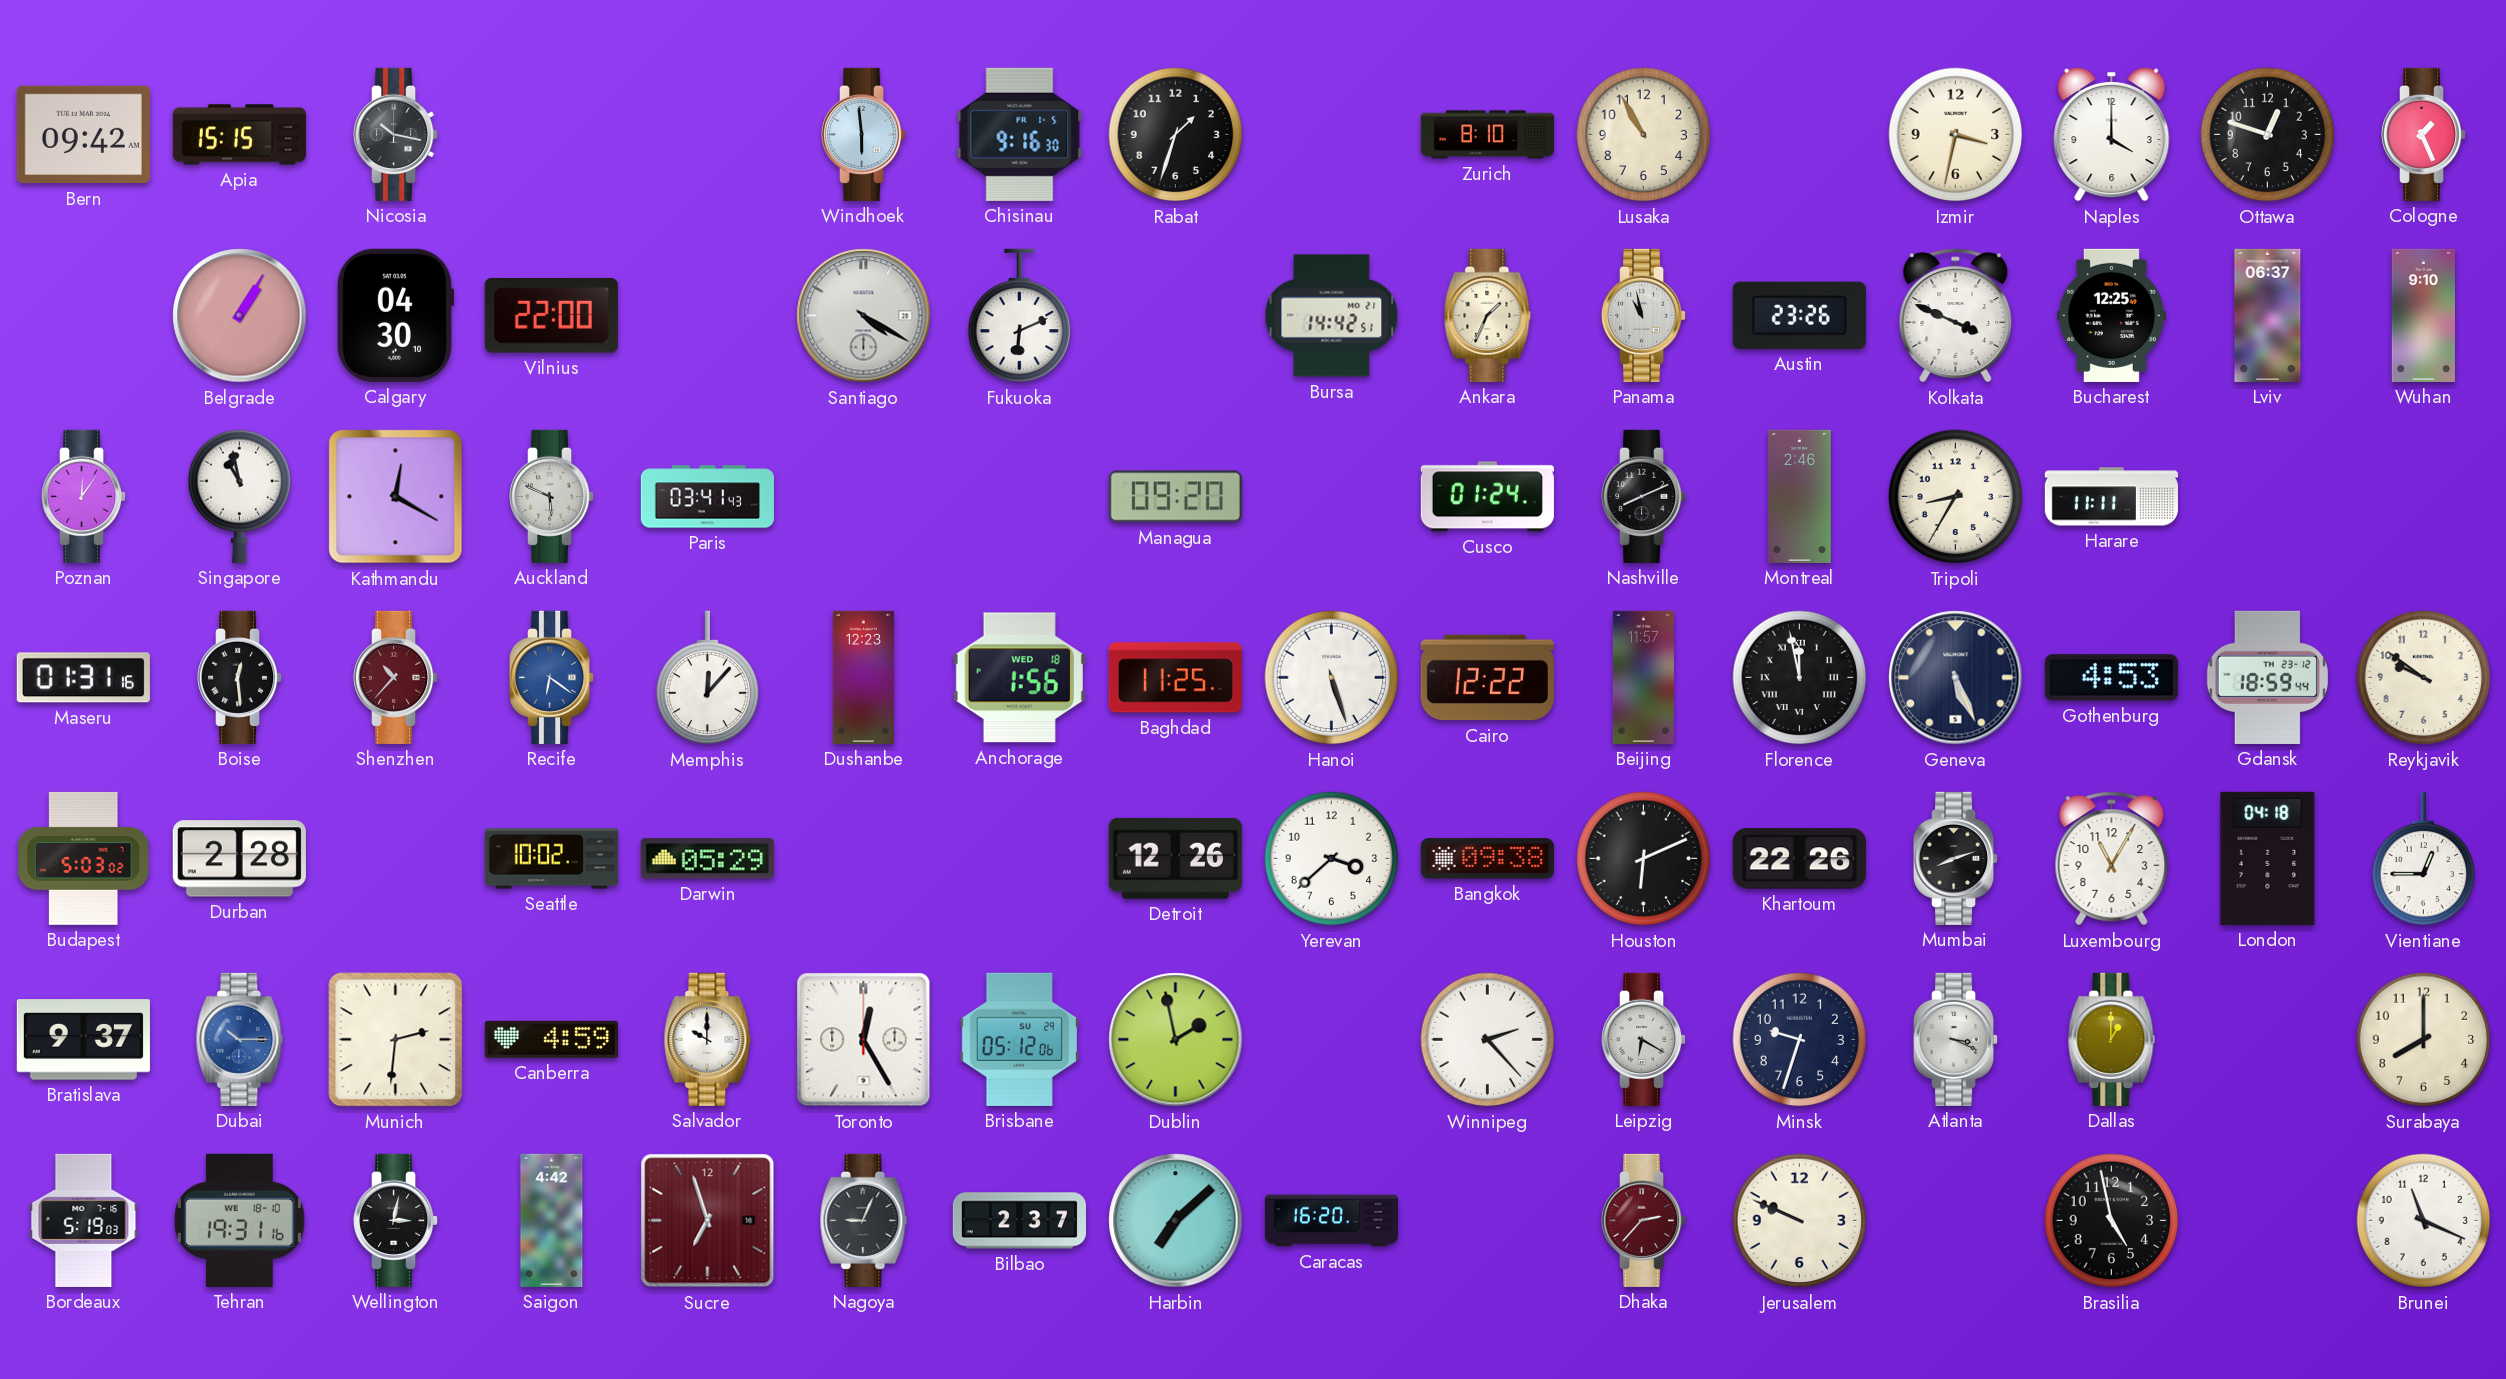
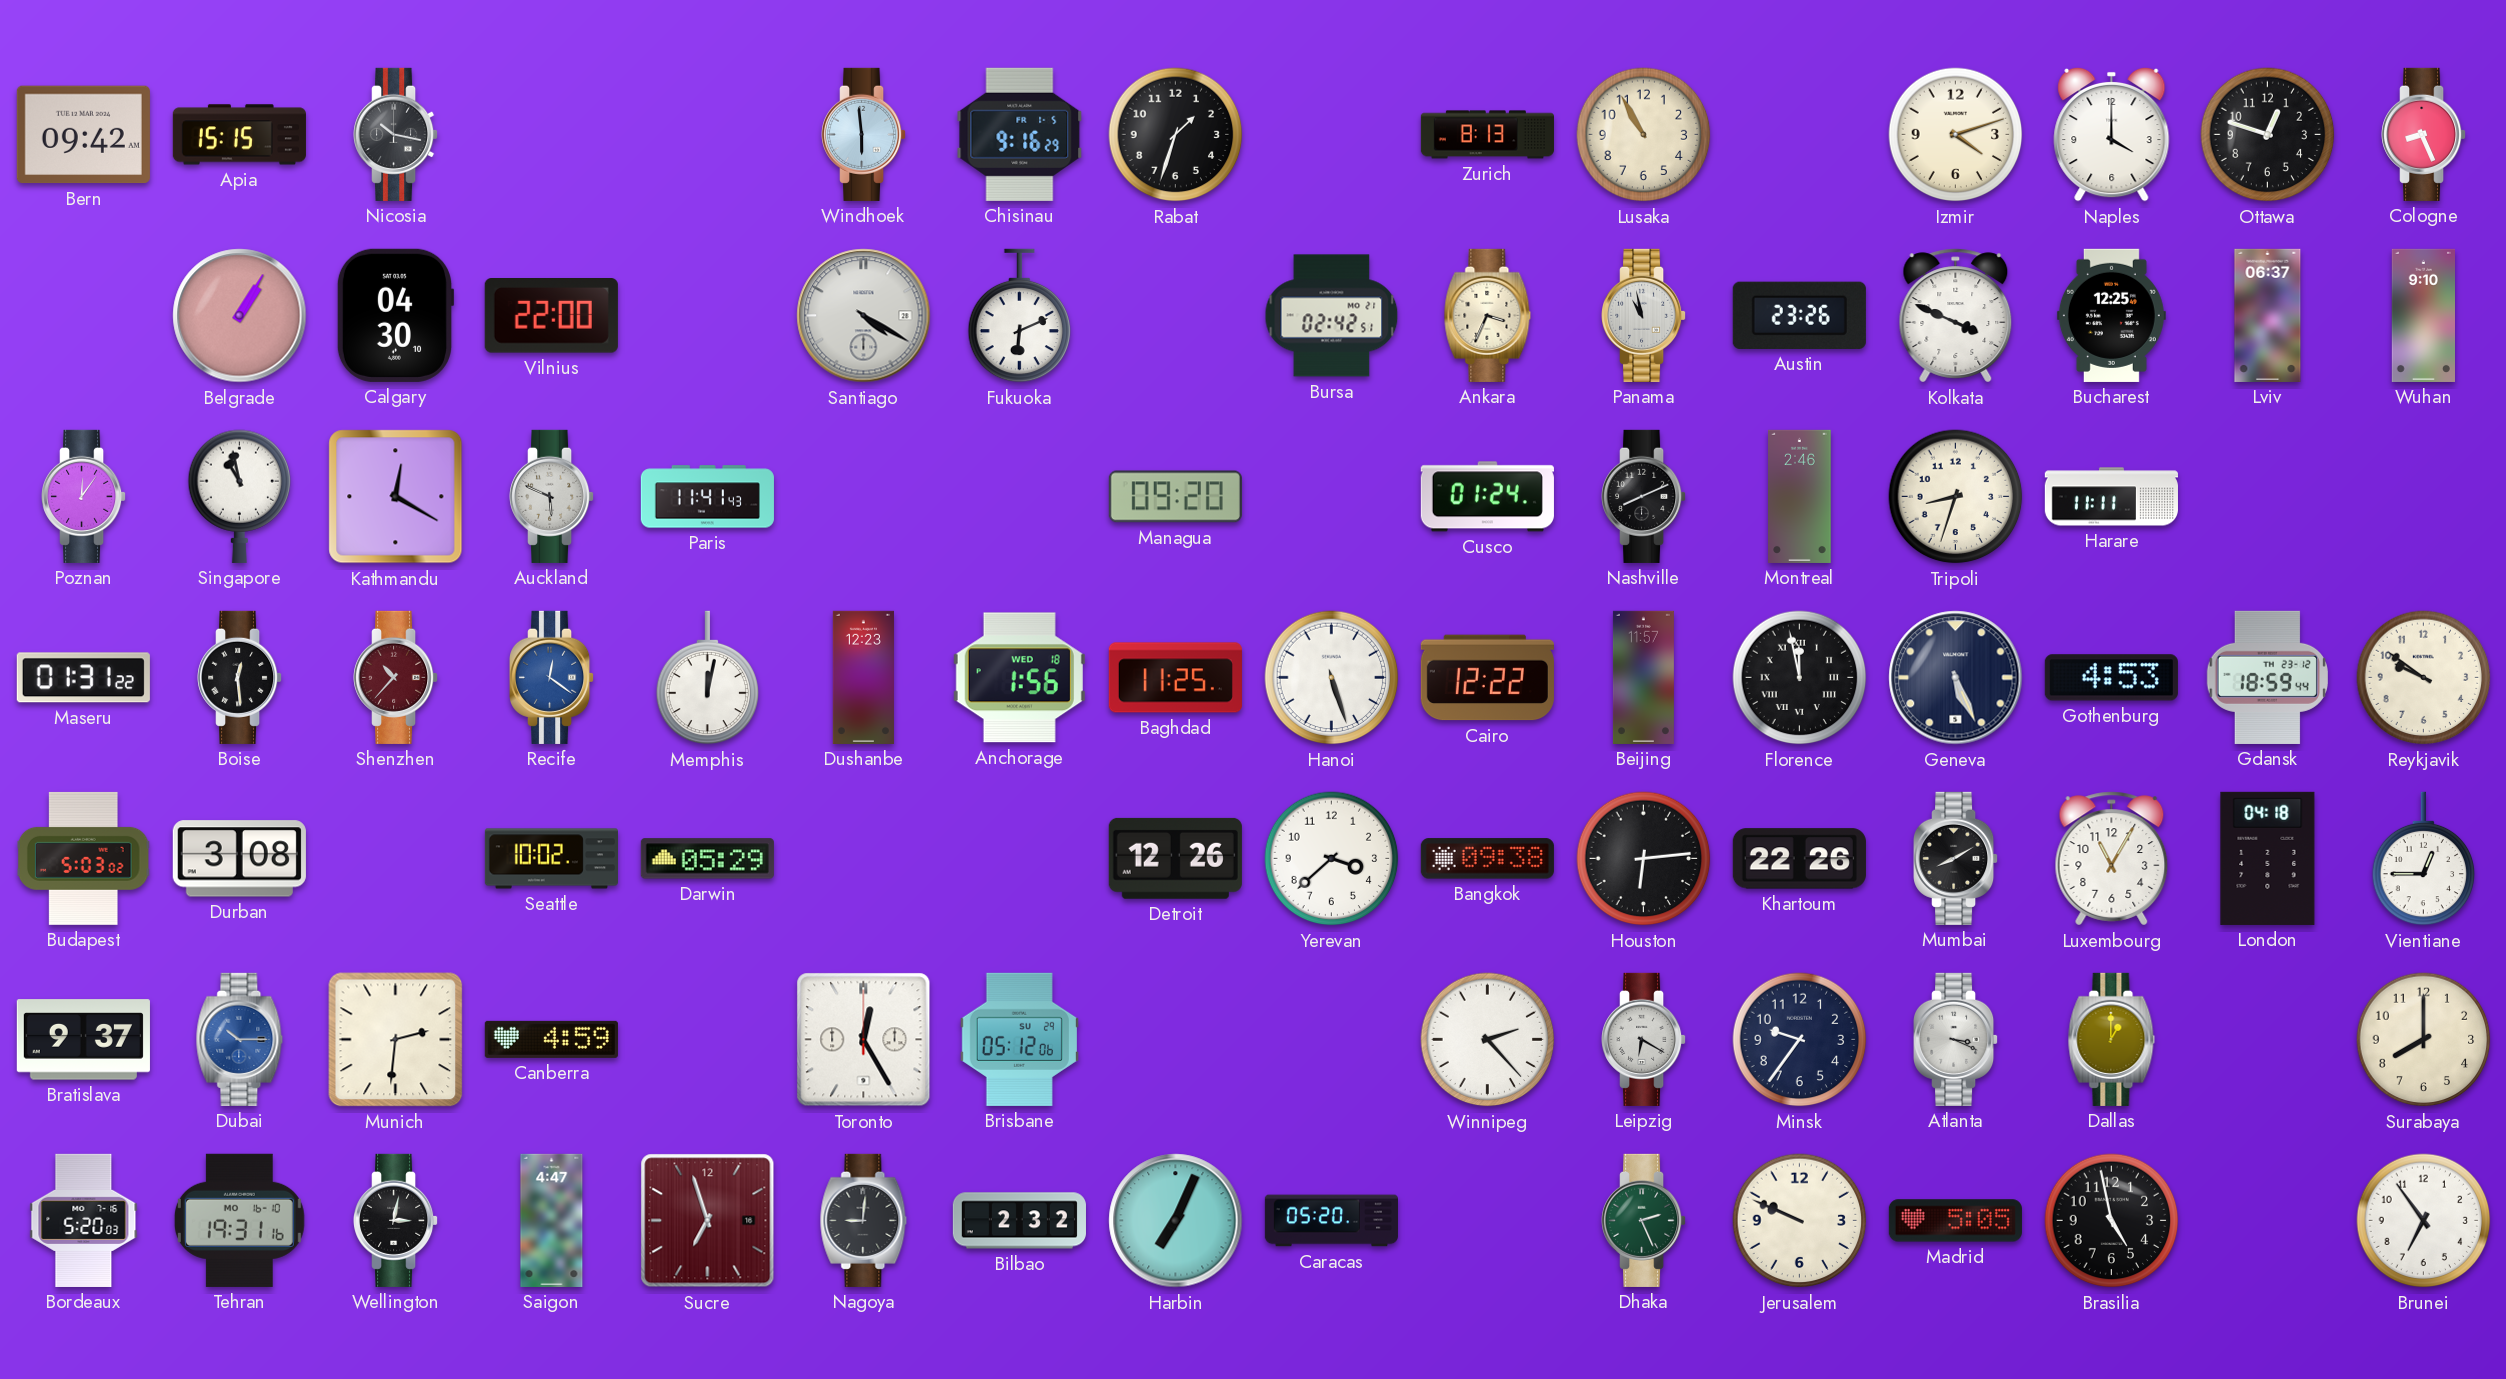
Chisinau: 9:16:30 -> 9:16:29 (1020, 134)
Zurich: 8:10 -> 8:13 (1487, 135)
Izmir: 3:32 -> 4:12 (1956, 135)
Cologne: 1:26 -> 8:26 (2425, 134)
Bursa: 14:42 -> 02:42 (1332, 316)
Ankara: 1:34 -> 3:34 (1488, 315)
Paris: 03:41 -> 11:41 (707, 497)
Tripoli: 8:35 -> 8:33 (1956, 497)
Maseru: 01:31:16 -> 01:31:22 (83, 678)
Recife: 6:21 -> 12:21 (553, 677)
Memphis: 12:07 -> 12:02 (708, 678)
Durban: 2:28 -> 3:08 (239, 859)
Houston: 6:11 -> 6:14 (1644, 859)
Mumbai: 8:12 -> 8:10 (1957, 858)
Salvador: 10:00 -> none (708, 1039)
Dublin: 1:58 -> none (1176, 1040)
Minsk: 9:33 -> 9:36 (1800, 1040)
Bordeaux: 5:19 -> 5:20 (84, 1220)
Tehran date: WE 18-10 -> MO 16-10 (239, 1220)
Saigon: 4:42 -> 4:47 (552, 1220)
Nagoya: 9:04 -> 9:01 (864, 1220)
Bilbao: 2:37 -> 2:32 (1019, 1221)
Harbin: 7:08 -> 7:04 (1176, 1221)
Caracas: 16:20 -> 05:20 (1331, 1221)
Dhaka: 2:37 -> 2:26 (1645, 1220)
Dhaka dial: burgundy -> green (1645, 1220)
Madrid: none -> 5:05 (1955, 1221)
Brunei: 11:19 -> 6:54 (2424, 1221)
